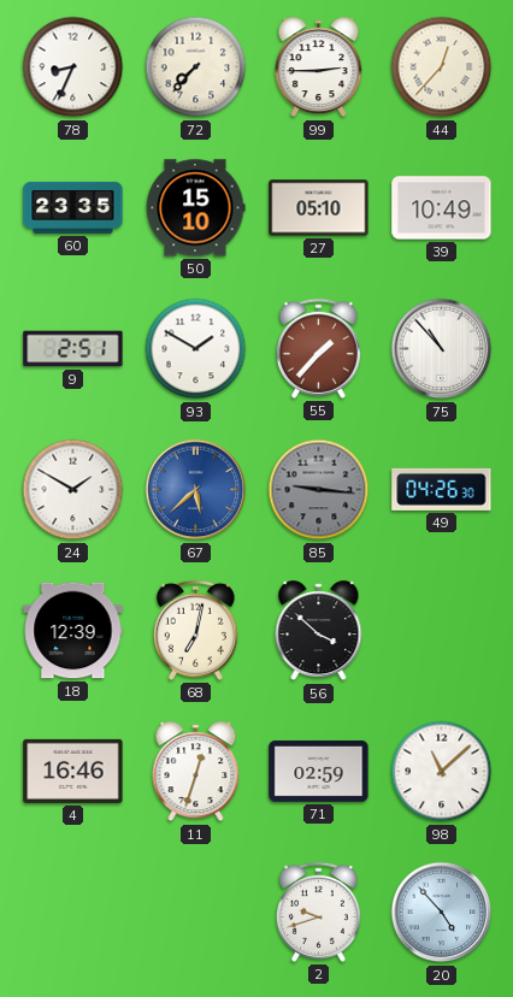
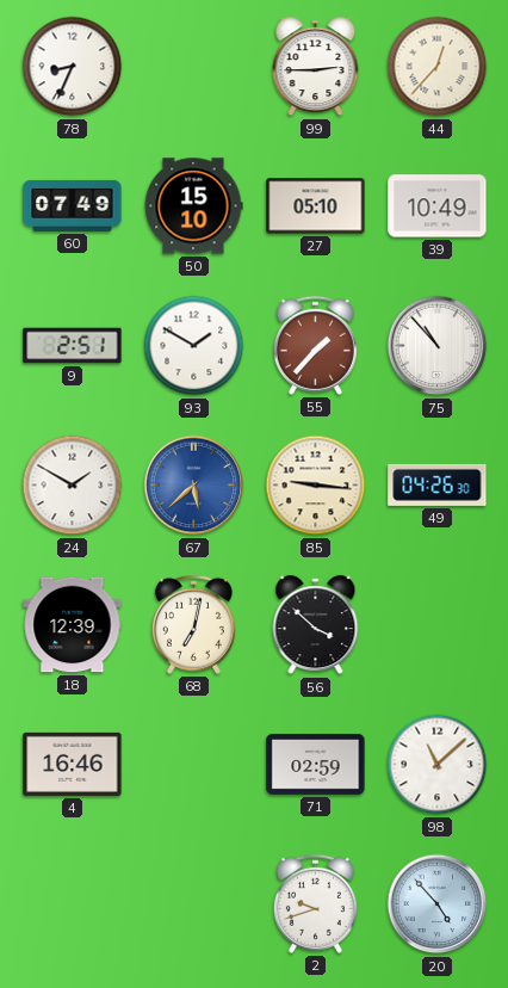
72: 7:37 -> none (196, 67)
60: 23:35 -> 07:49 (73, 205)
85 dial: grey -> cream (316, 486)
11: 12:33 -> none (196, 772)
